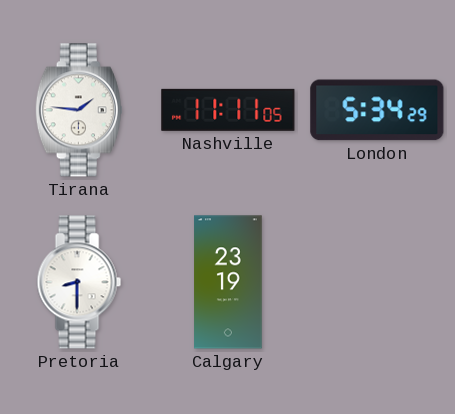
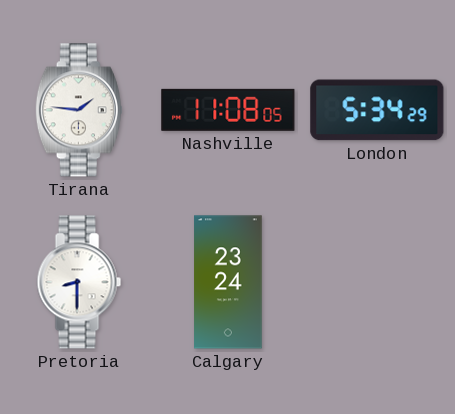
Nashville: 11:11 -> 11:08 (228, 110)
Calgary: 23:19 -> 23:24 (228, 282)
